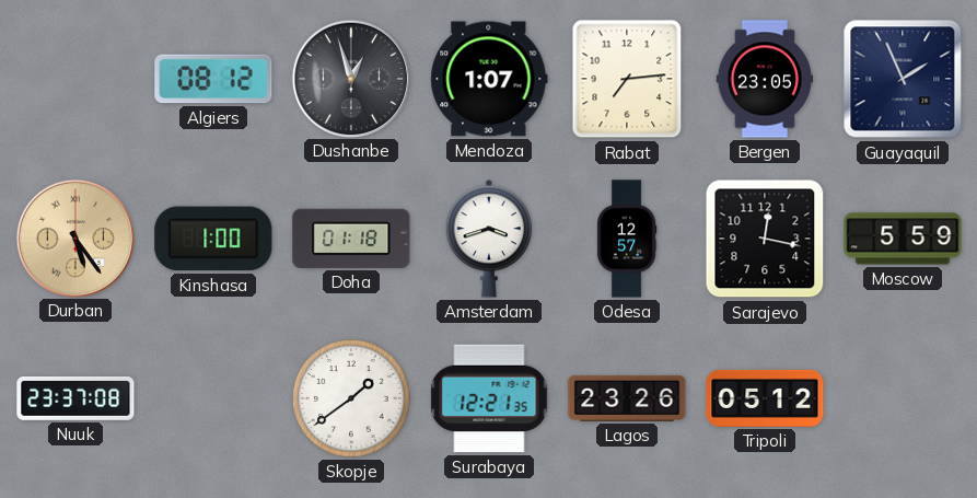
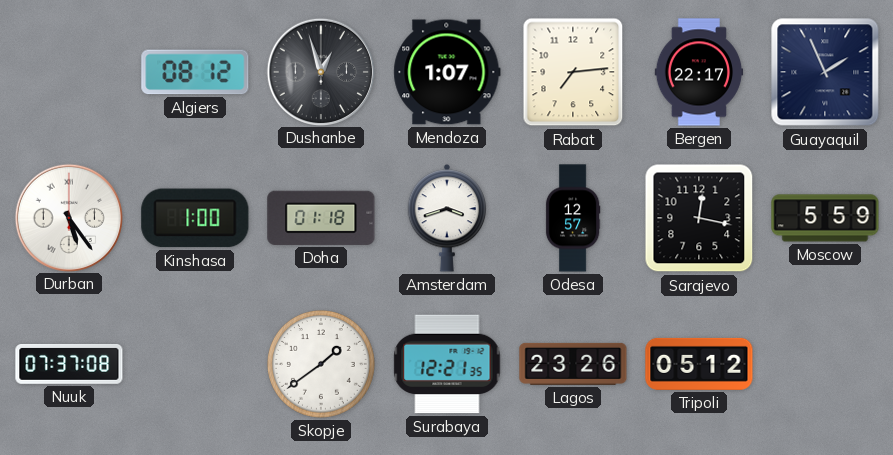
Bergen: 23:05 -> 22:17 (699, 72)
Durban dial: champagne -> white (68, 217)
Nuuk: 23:37 -> 07:37 (69, 364)
